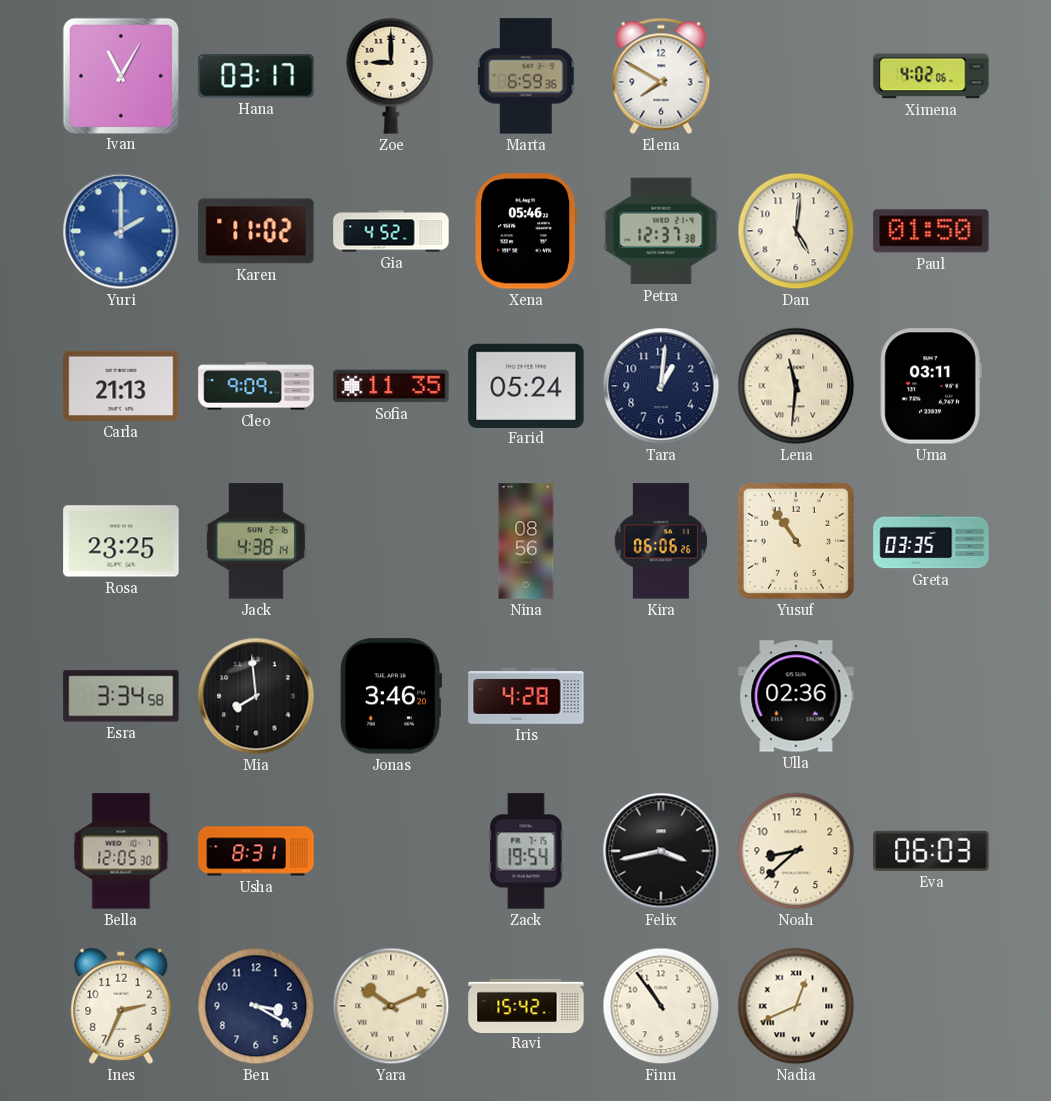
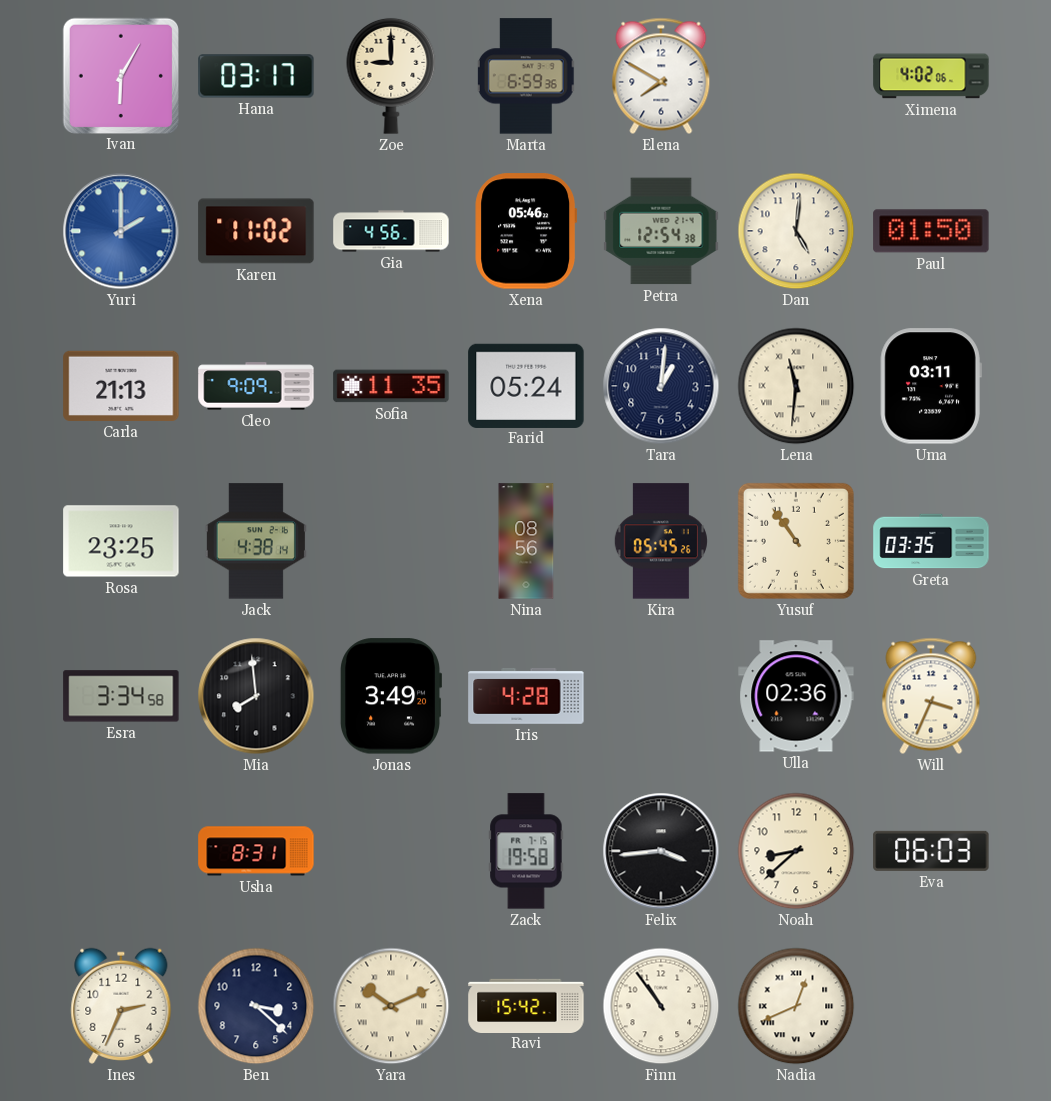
Ivan: 11:05 -> 6:05 (120, 75)
Gia: 4:52 -> 4:56 (391, 231)
Petra: 12:37 -> 12:54 (661, 231)
Kira: 06:06 -> 05:45 (661, 541)
Jonas: 3:46 -> 3:49 (390, 696)
Will: none -> 3:34 (931, 696)
Bella: 12:05 -> none (121, 851)
Zack: 19:54 -> 19:58 (526, 851)
Felix: 3:43 -> 3:44 (661, 851)
Ben: 3:20 -> 3:22 (256, 1006)
